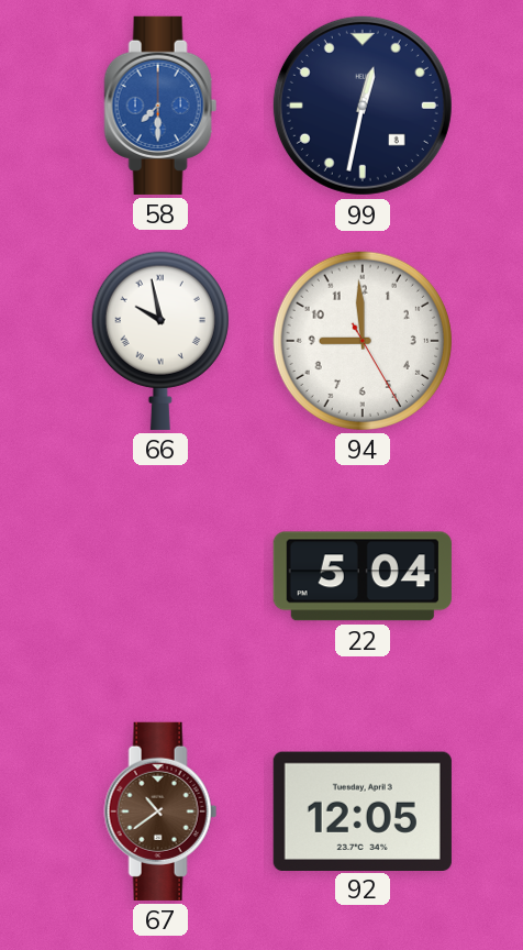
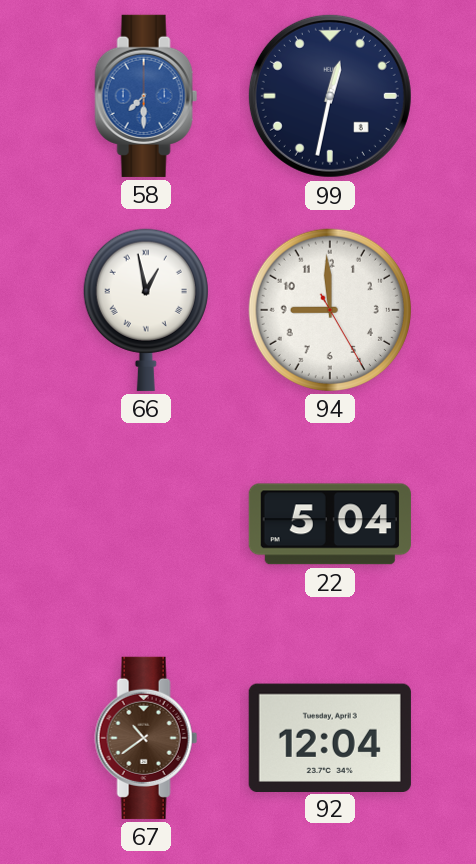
66: 9:58 -> 12:58 (146, 310)
92: 12:05 -> 12:04 (330, 737)
